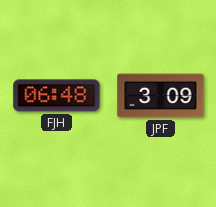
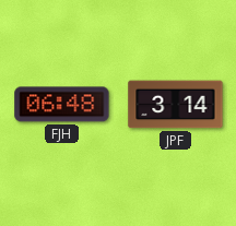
JPF: 3:09 -> 3:14 (176, 105)
